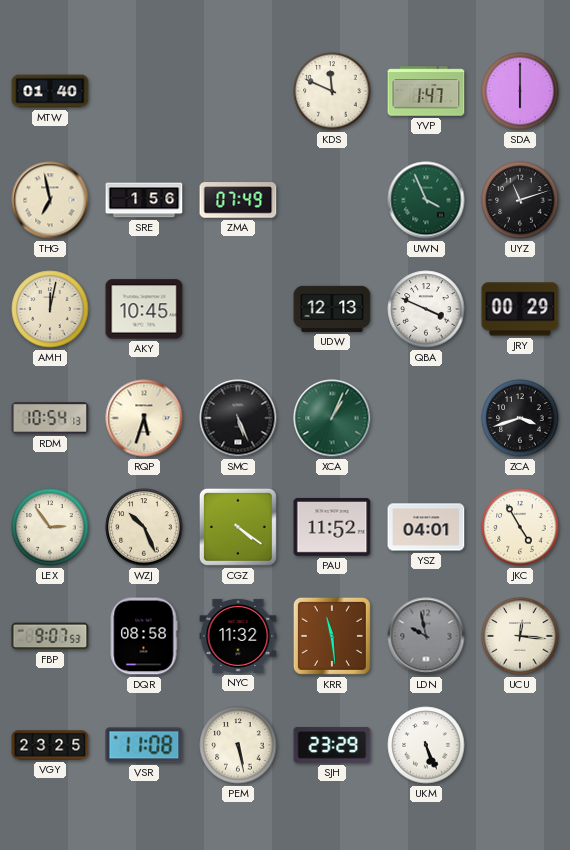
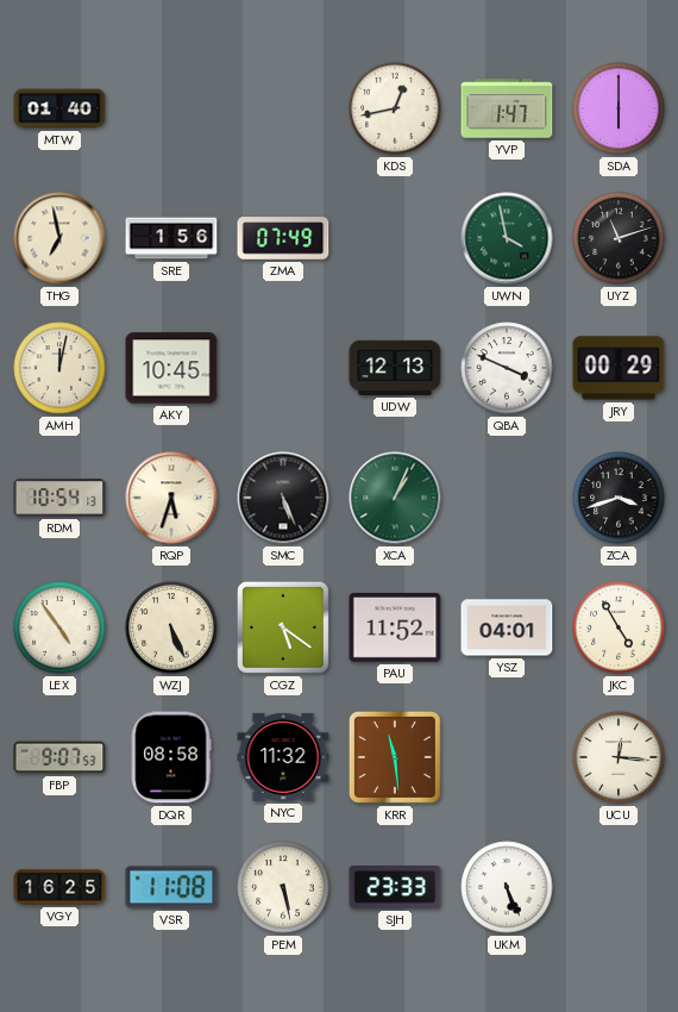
KDS: 11:49 -> 12:43 (395, 108)
UWN: 3:56 -> 3:58 (507, 238)
LEX: 2:54 -> 4:54 (59, 627)
WZJ: 10:26 -> 5:26 (171, 627)
CGZ: 4:21 -> 5:21 (283, 627)
LDN: 9:58 -> none (426, 636)
VGY: 23:25 -> 16:25 (59, 887)
SJH: 23:29 -> 23:33 (395, 887)
